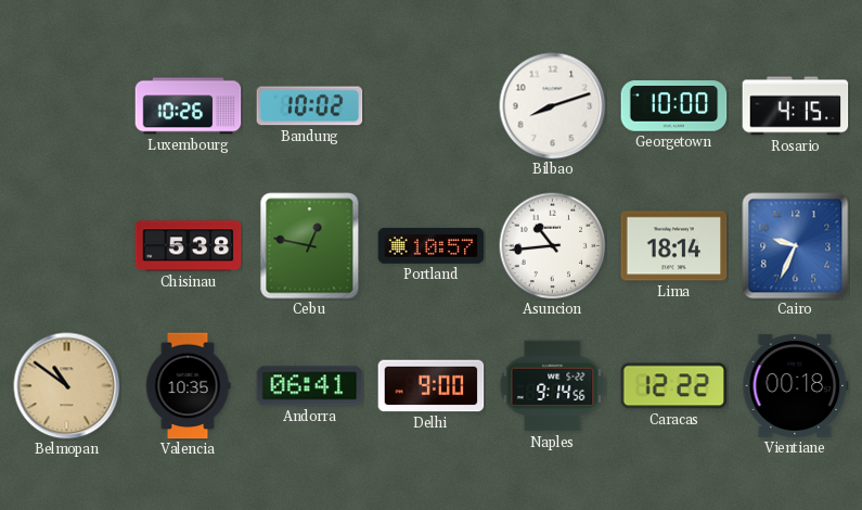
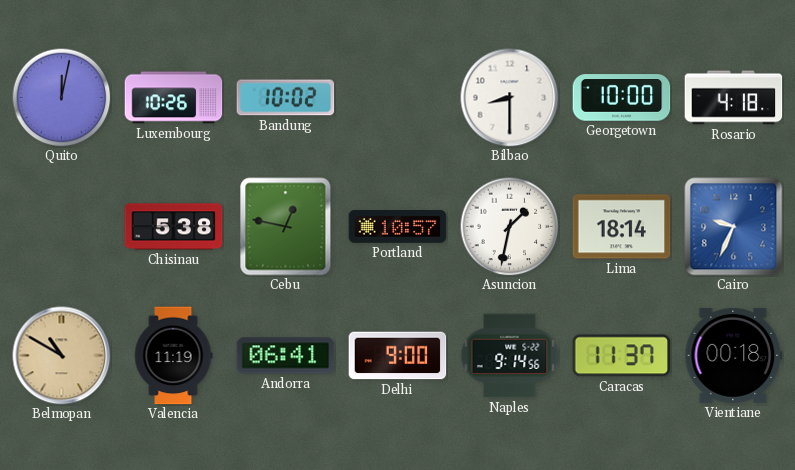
Quito: none -> 12:02 (62, 98)
Bilbao: 8:12 -> 8:30 (510, 98)
Rosario: 4:15 -> 4:18 (734, 98)
Asuncion: 10:44 -> 1:32 (510, 227)
Belmopan: 10:51 -> 10:50 (62, 356)
Valencia: 10:35 -> 11:19 (173, 356)
Caracas: 12:22 -> 11:37 (622, 356)
